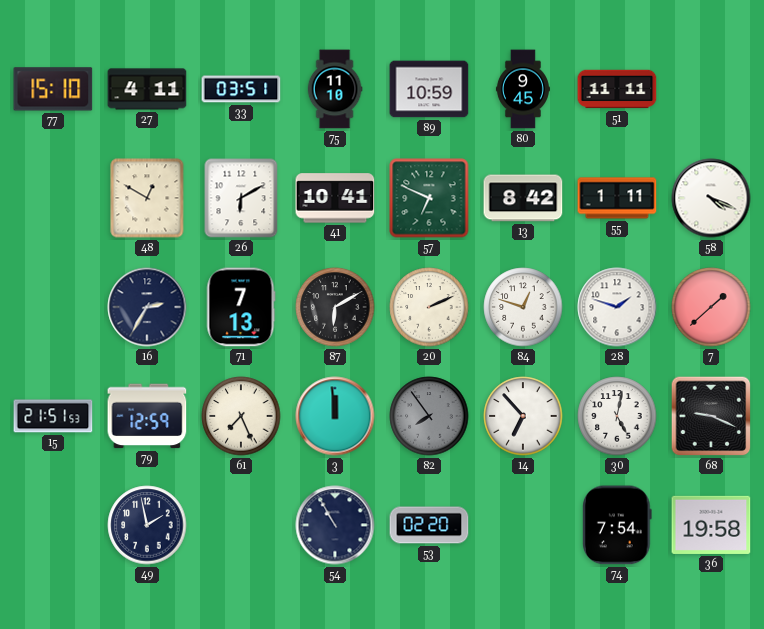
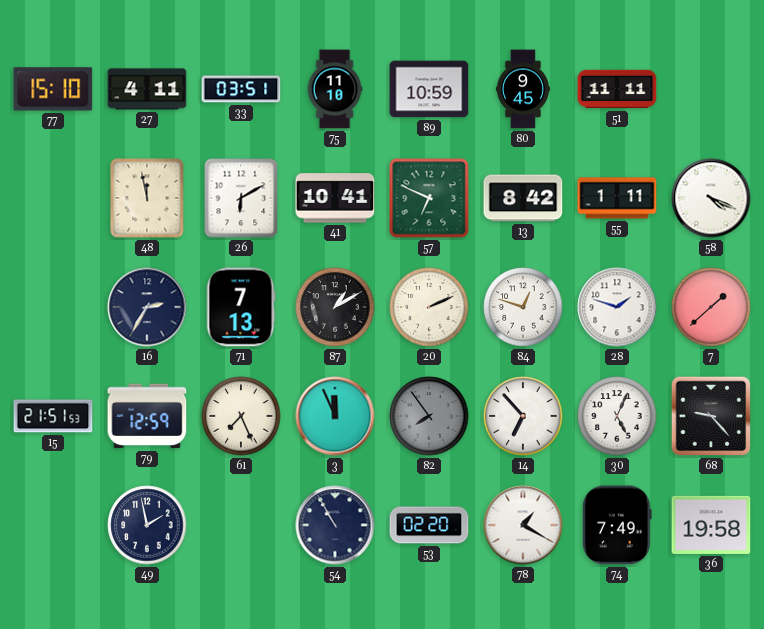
48: 12:50 -> 11:58 (147, 198)
87: 6:10 -> 1:10 (335, 307)
3: 11:59 -> 11:56 (335, 416)
30: 5:02 -> 5:04 (617, 416)
68: 9:19 -> 9:23 (711, 416)
78: none -> 1:20 (523, 525)
74: 7:54 -> 7:49 (618, 525)
